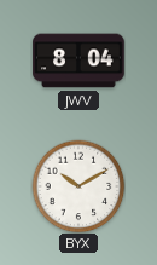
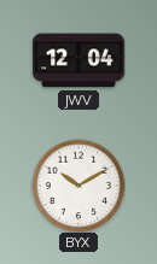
JWV: 8:04 -> 12:04 (78, 60)
